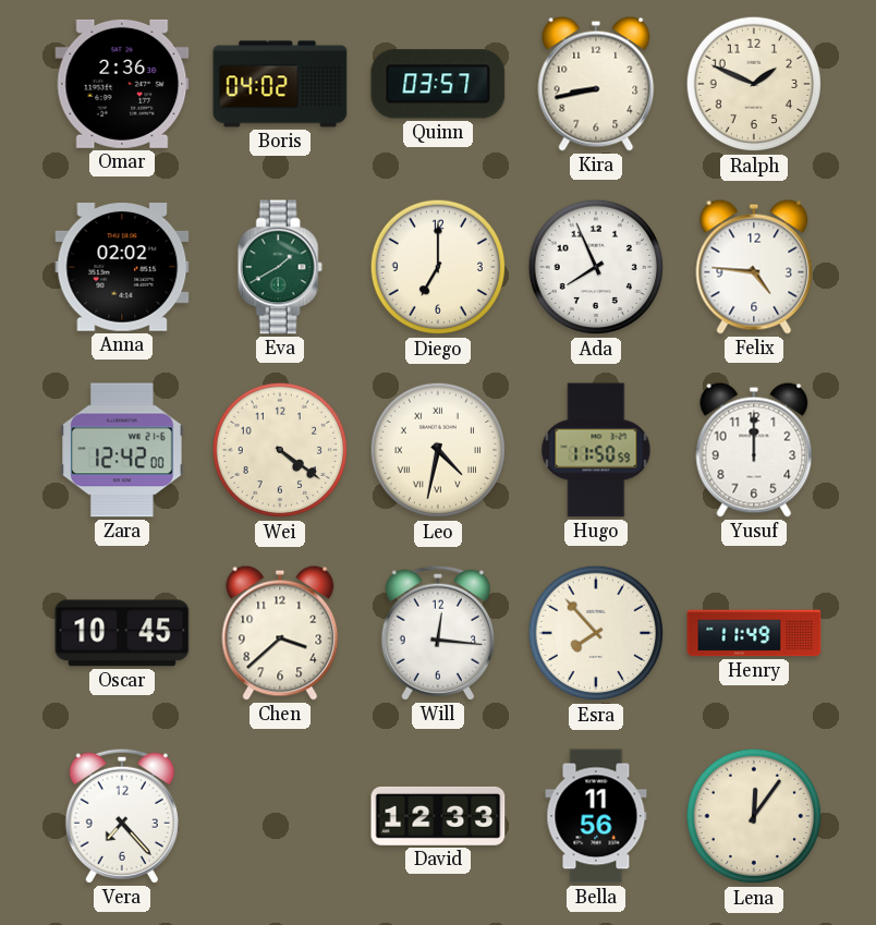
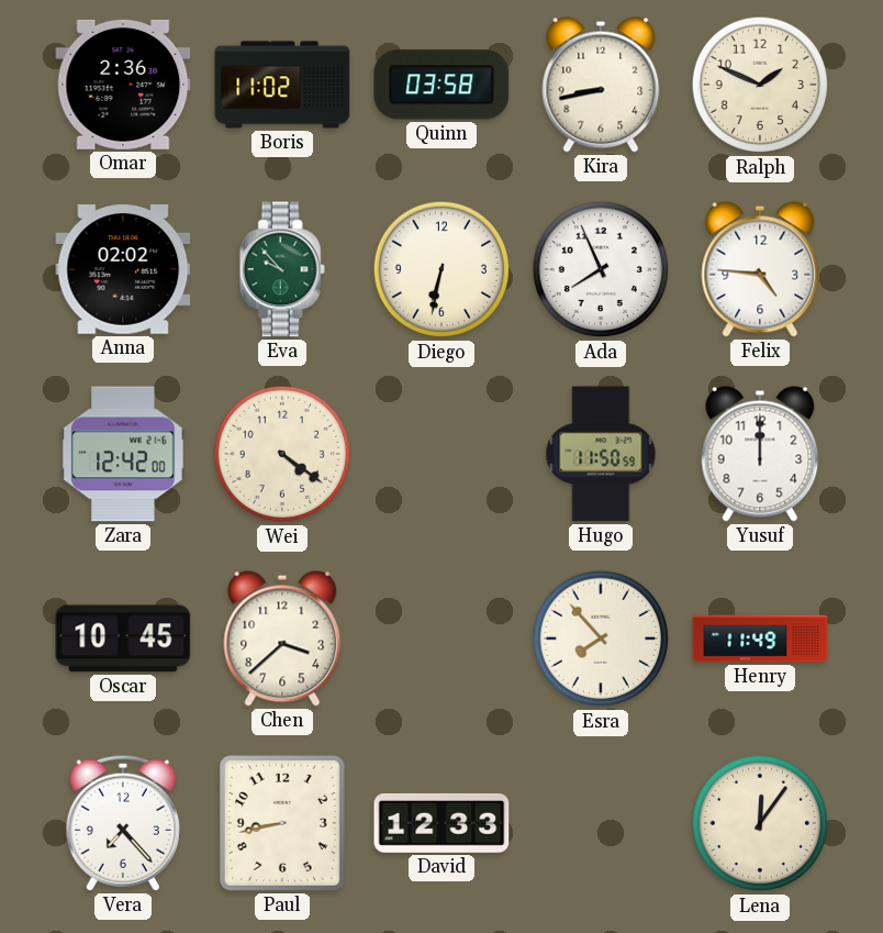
Boris: 04:02 -> 11:02 (282, 85)
Quinn: 03:57 -> 03:58 (441, 85)
Eva: 1:40 -> 9:53 (282, 269)
Diego: 7:00 -> 6:32 (441, 269)
Leo: 4:32 -> none (438, 450)
Will: 12:16 -> none (438, 633)
Paul: none -> 8:43 (282, 823)
Bella: 11:56 -> none (596, 816)
